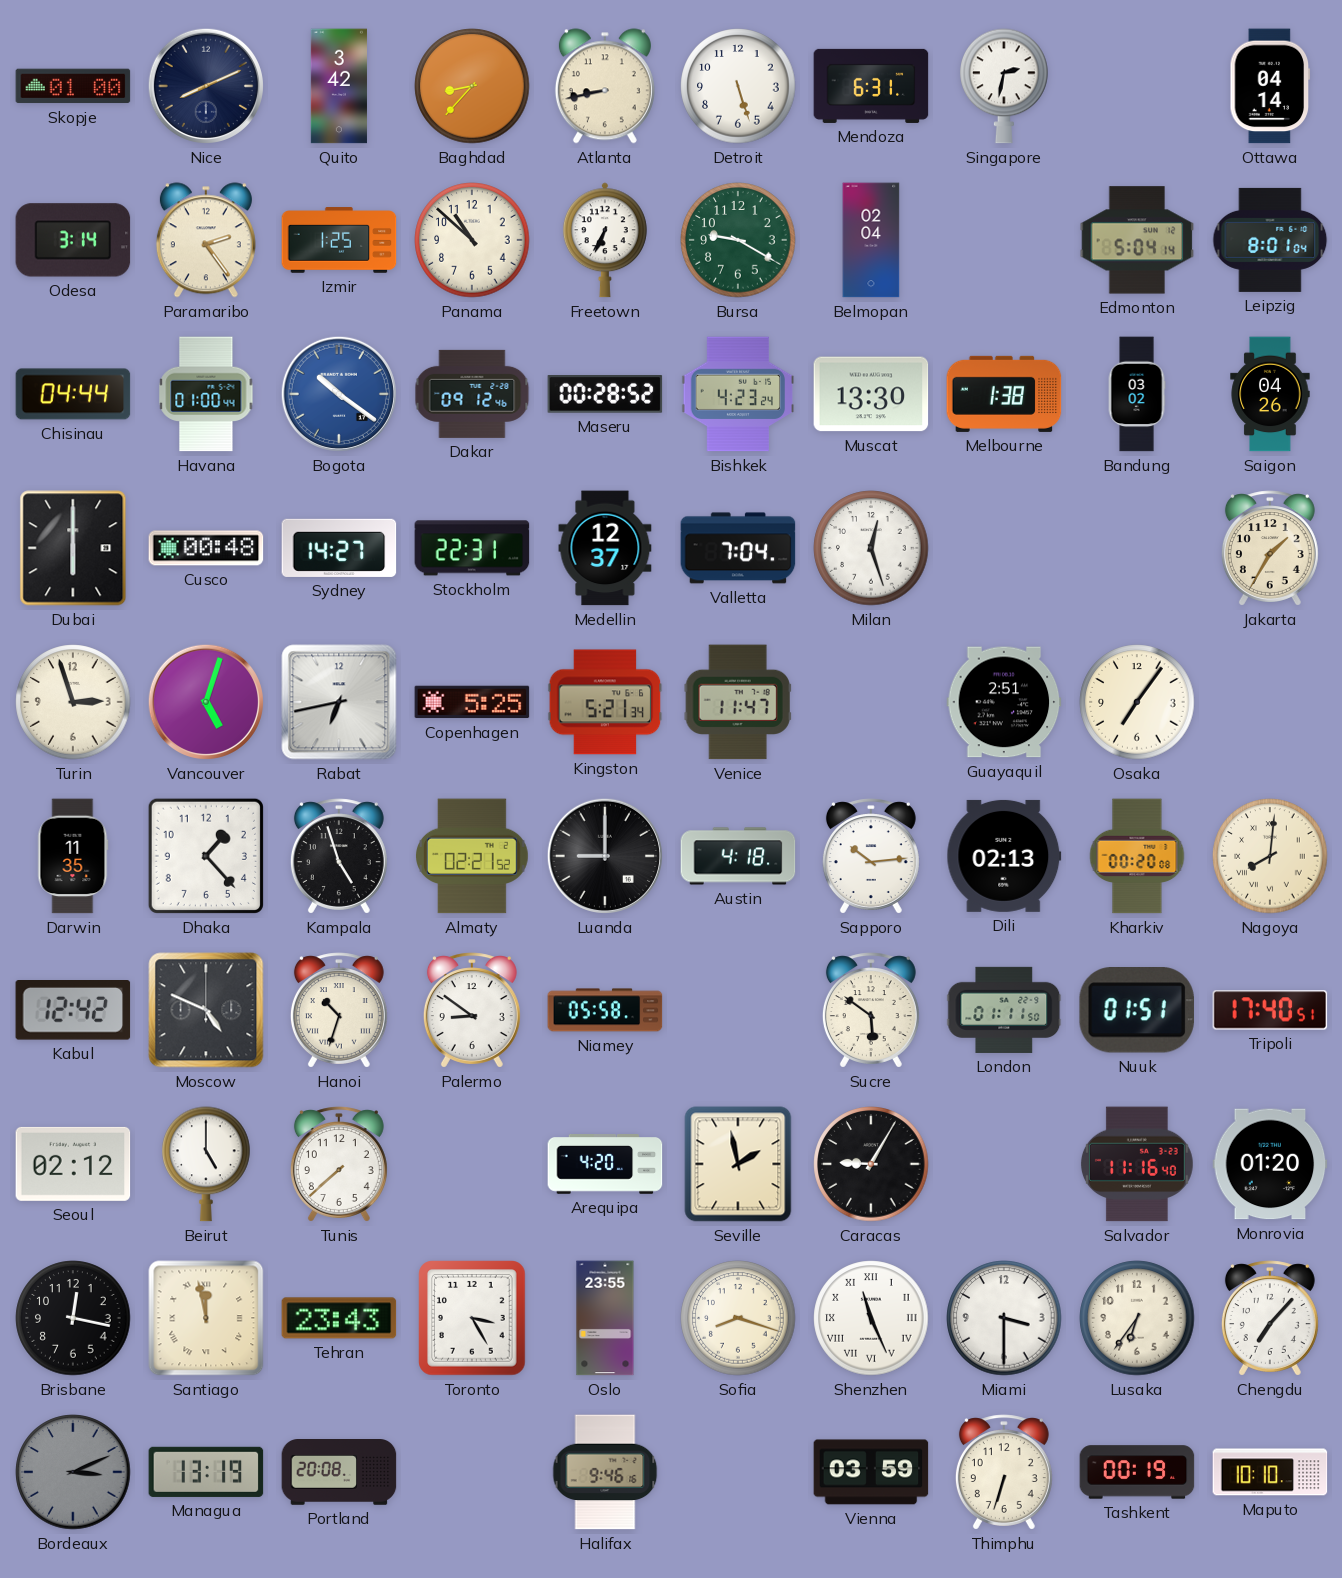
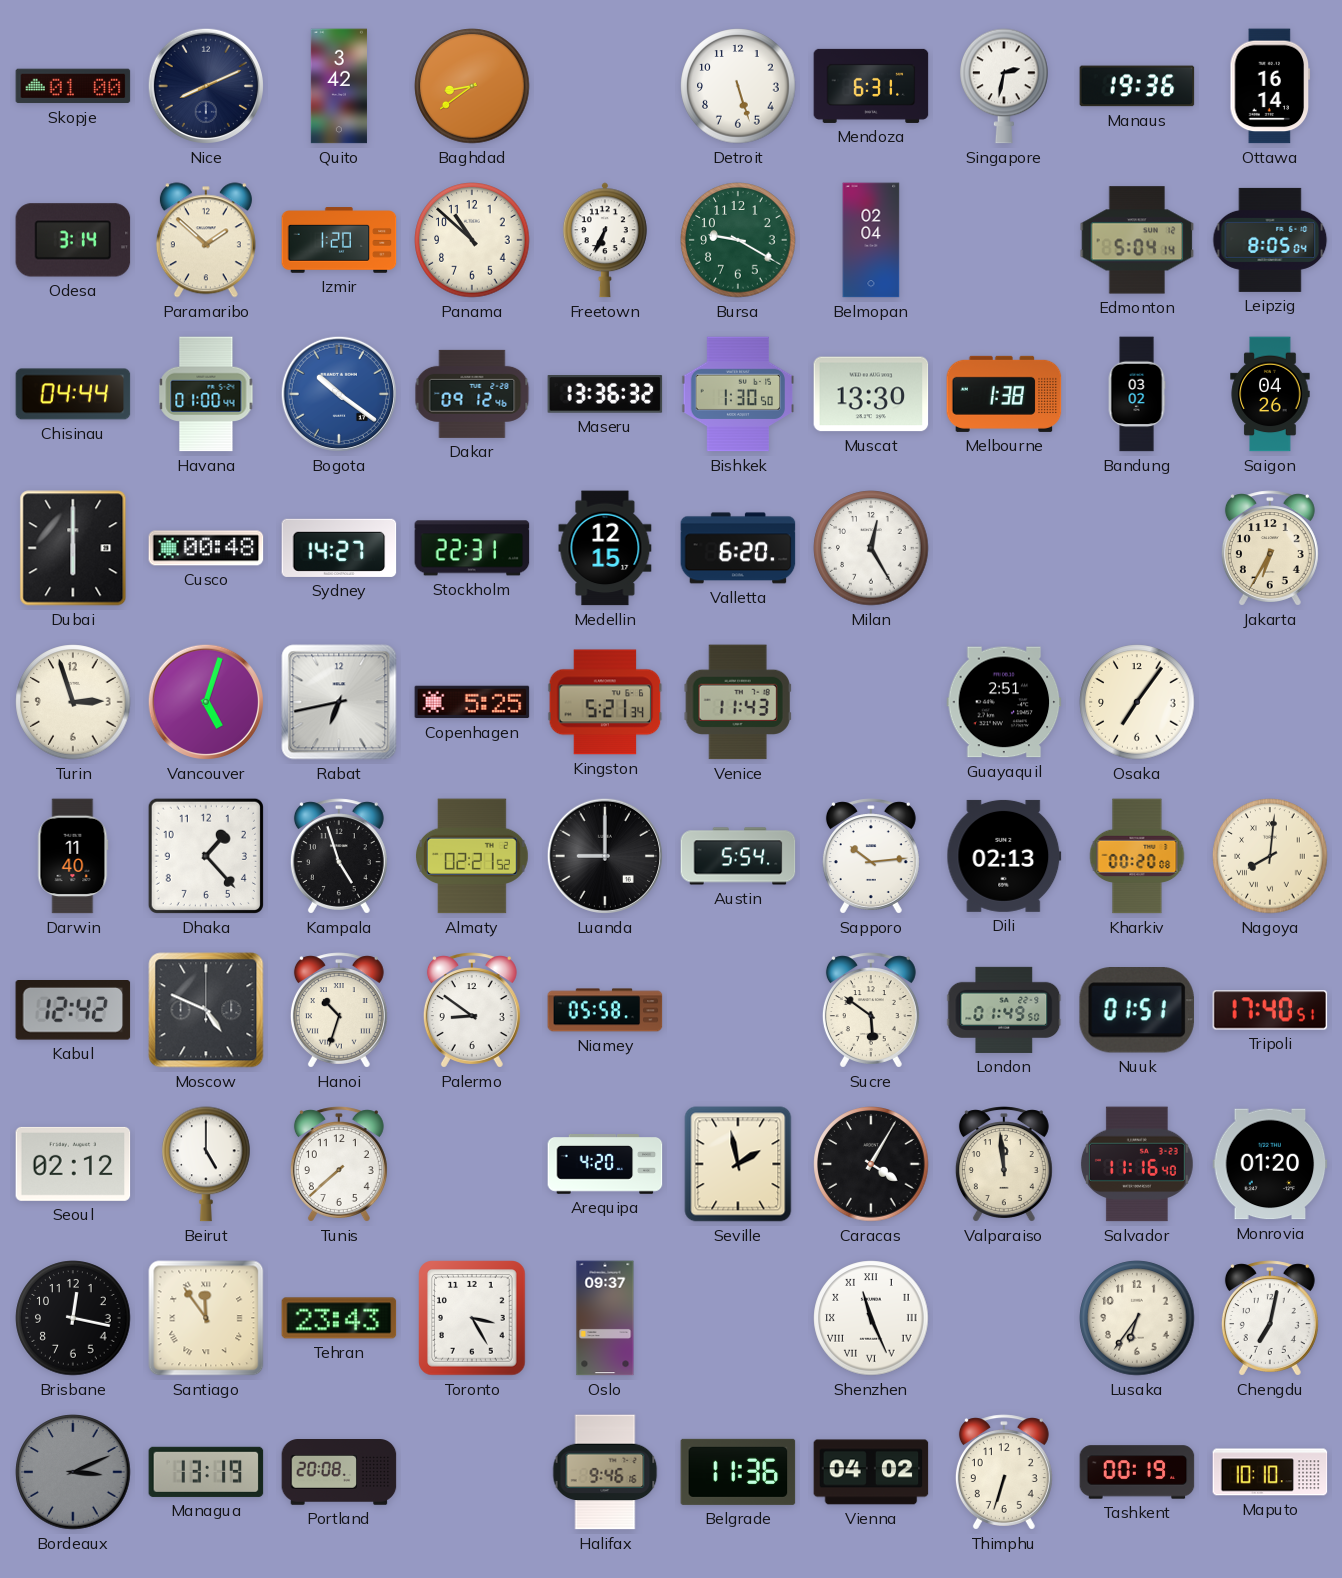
Baghdad: 8:37 -> 8:39 (472, 86)
Atlanta: 8:43 -> none (605, 86)
Manaus: none -> 19:36 (1137, 86)
Ottawa: 04:14 -> 16:14 (1270, 86)
Paramaribo: 2:24 -> 1:52 (206, 240)
Izmir: 1:25 -> 1:20 (339, 240)
Leipzig: 8:01 -> 8:05 (1270, 240)
Maseru: 00:28 -> 13:36 (605, 394)
Bishkek: 4:23 -> 1:30 (738, 394)
Medellin: 12:37 -> 12:15 (605, 548)
Valletta: 7:04 -> 6:20 (738, 548)
Milan: 12:27 -> 12:25 (871, 548)
Jakarta: 1:35 -> 6:35 (1270, 548)
Venice: 11:47 -> 11:43 (738, 702)
Darwin: 11:35 -> 11:40 (73, 856)
Austin: 4:18 -> 5:54 (738, 856)
London: 01:11 -> 01:49 (1004, 1010)
Caracas: 9:05 -> 4:05 (871, 1164)
Valparaiso: none -> 11:59 (1004, 1164)
Santiago: 11:58 -> 11:54 (206, 1318)
Oslo: 23:55 -> 09:37 (605, 1318)
Sofia: 8:18 -> none (738, 1318)
Miami: 3:30 -> none (1004, 1318)
Chengdu: 7:07 -> 7:02 (1270, 1318)
Belgrade: none -> 11:36 (738, 1472)
Vienna: 03:59 -> 04:02 (871, 1472)
